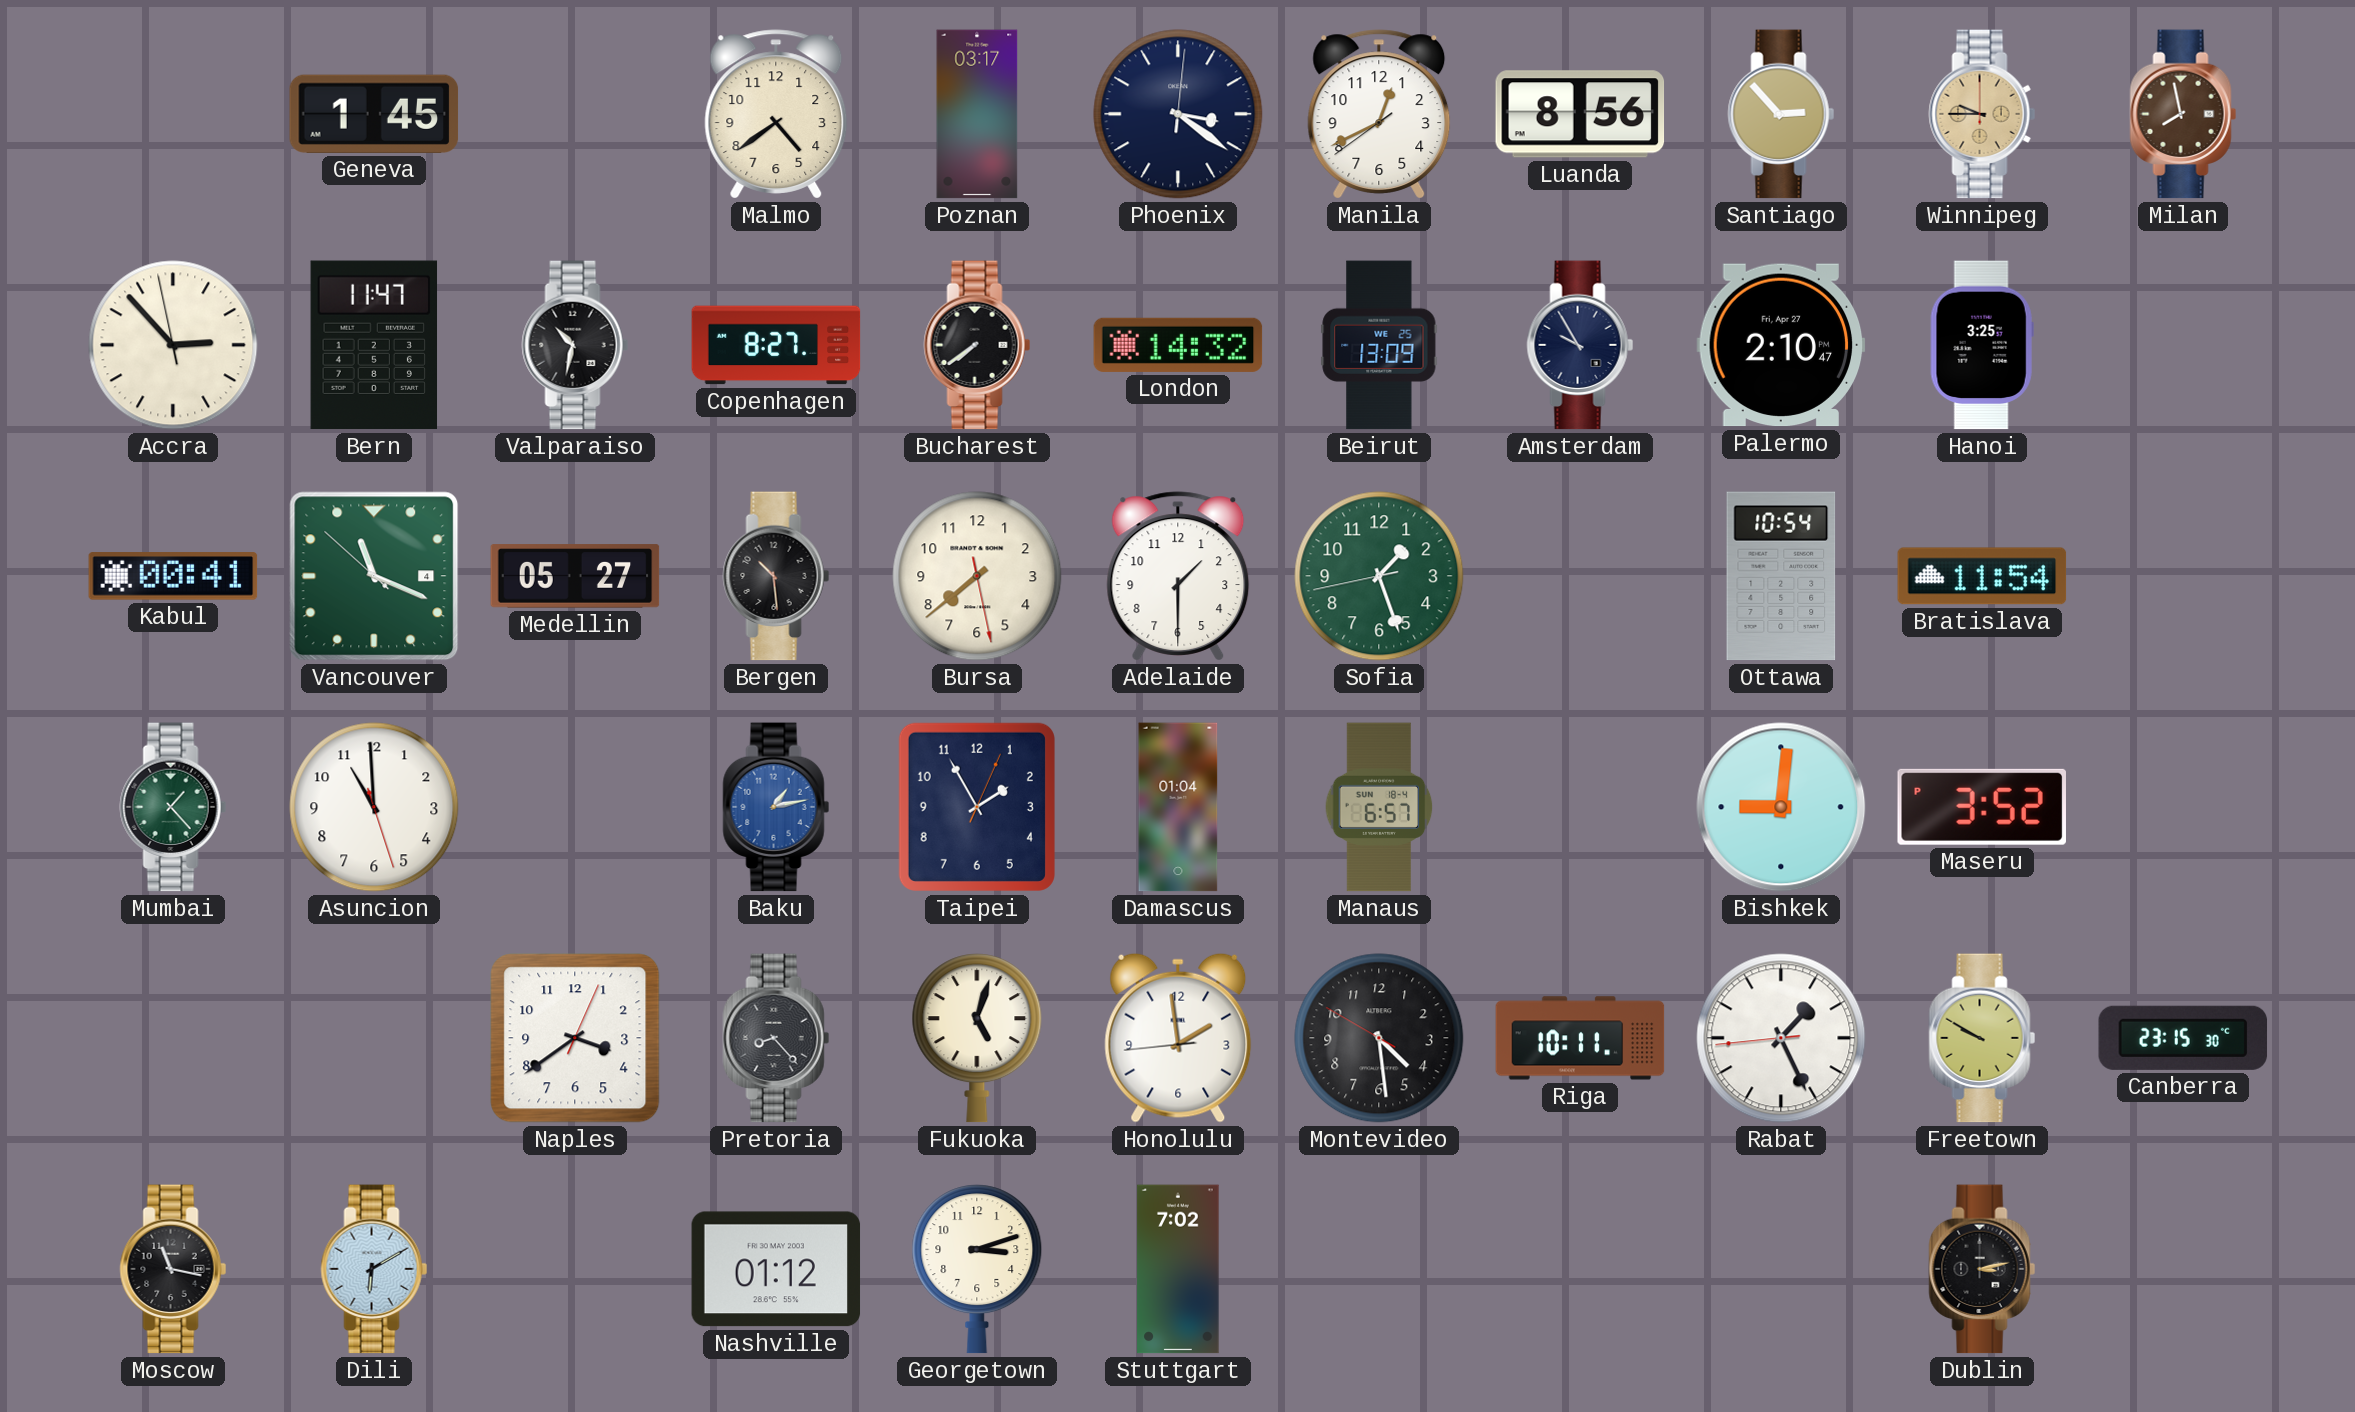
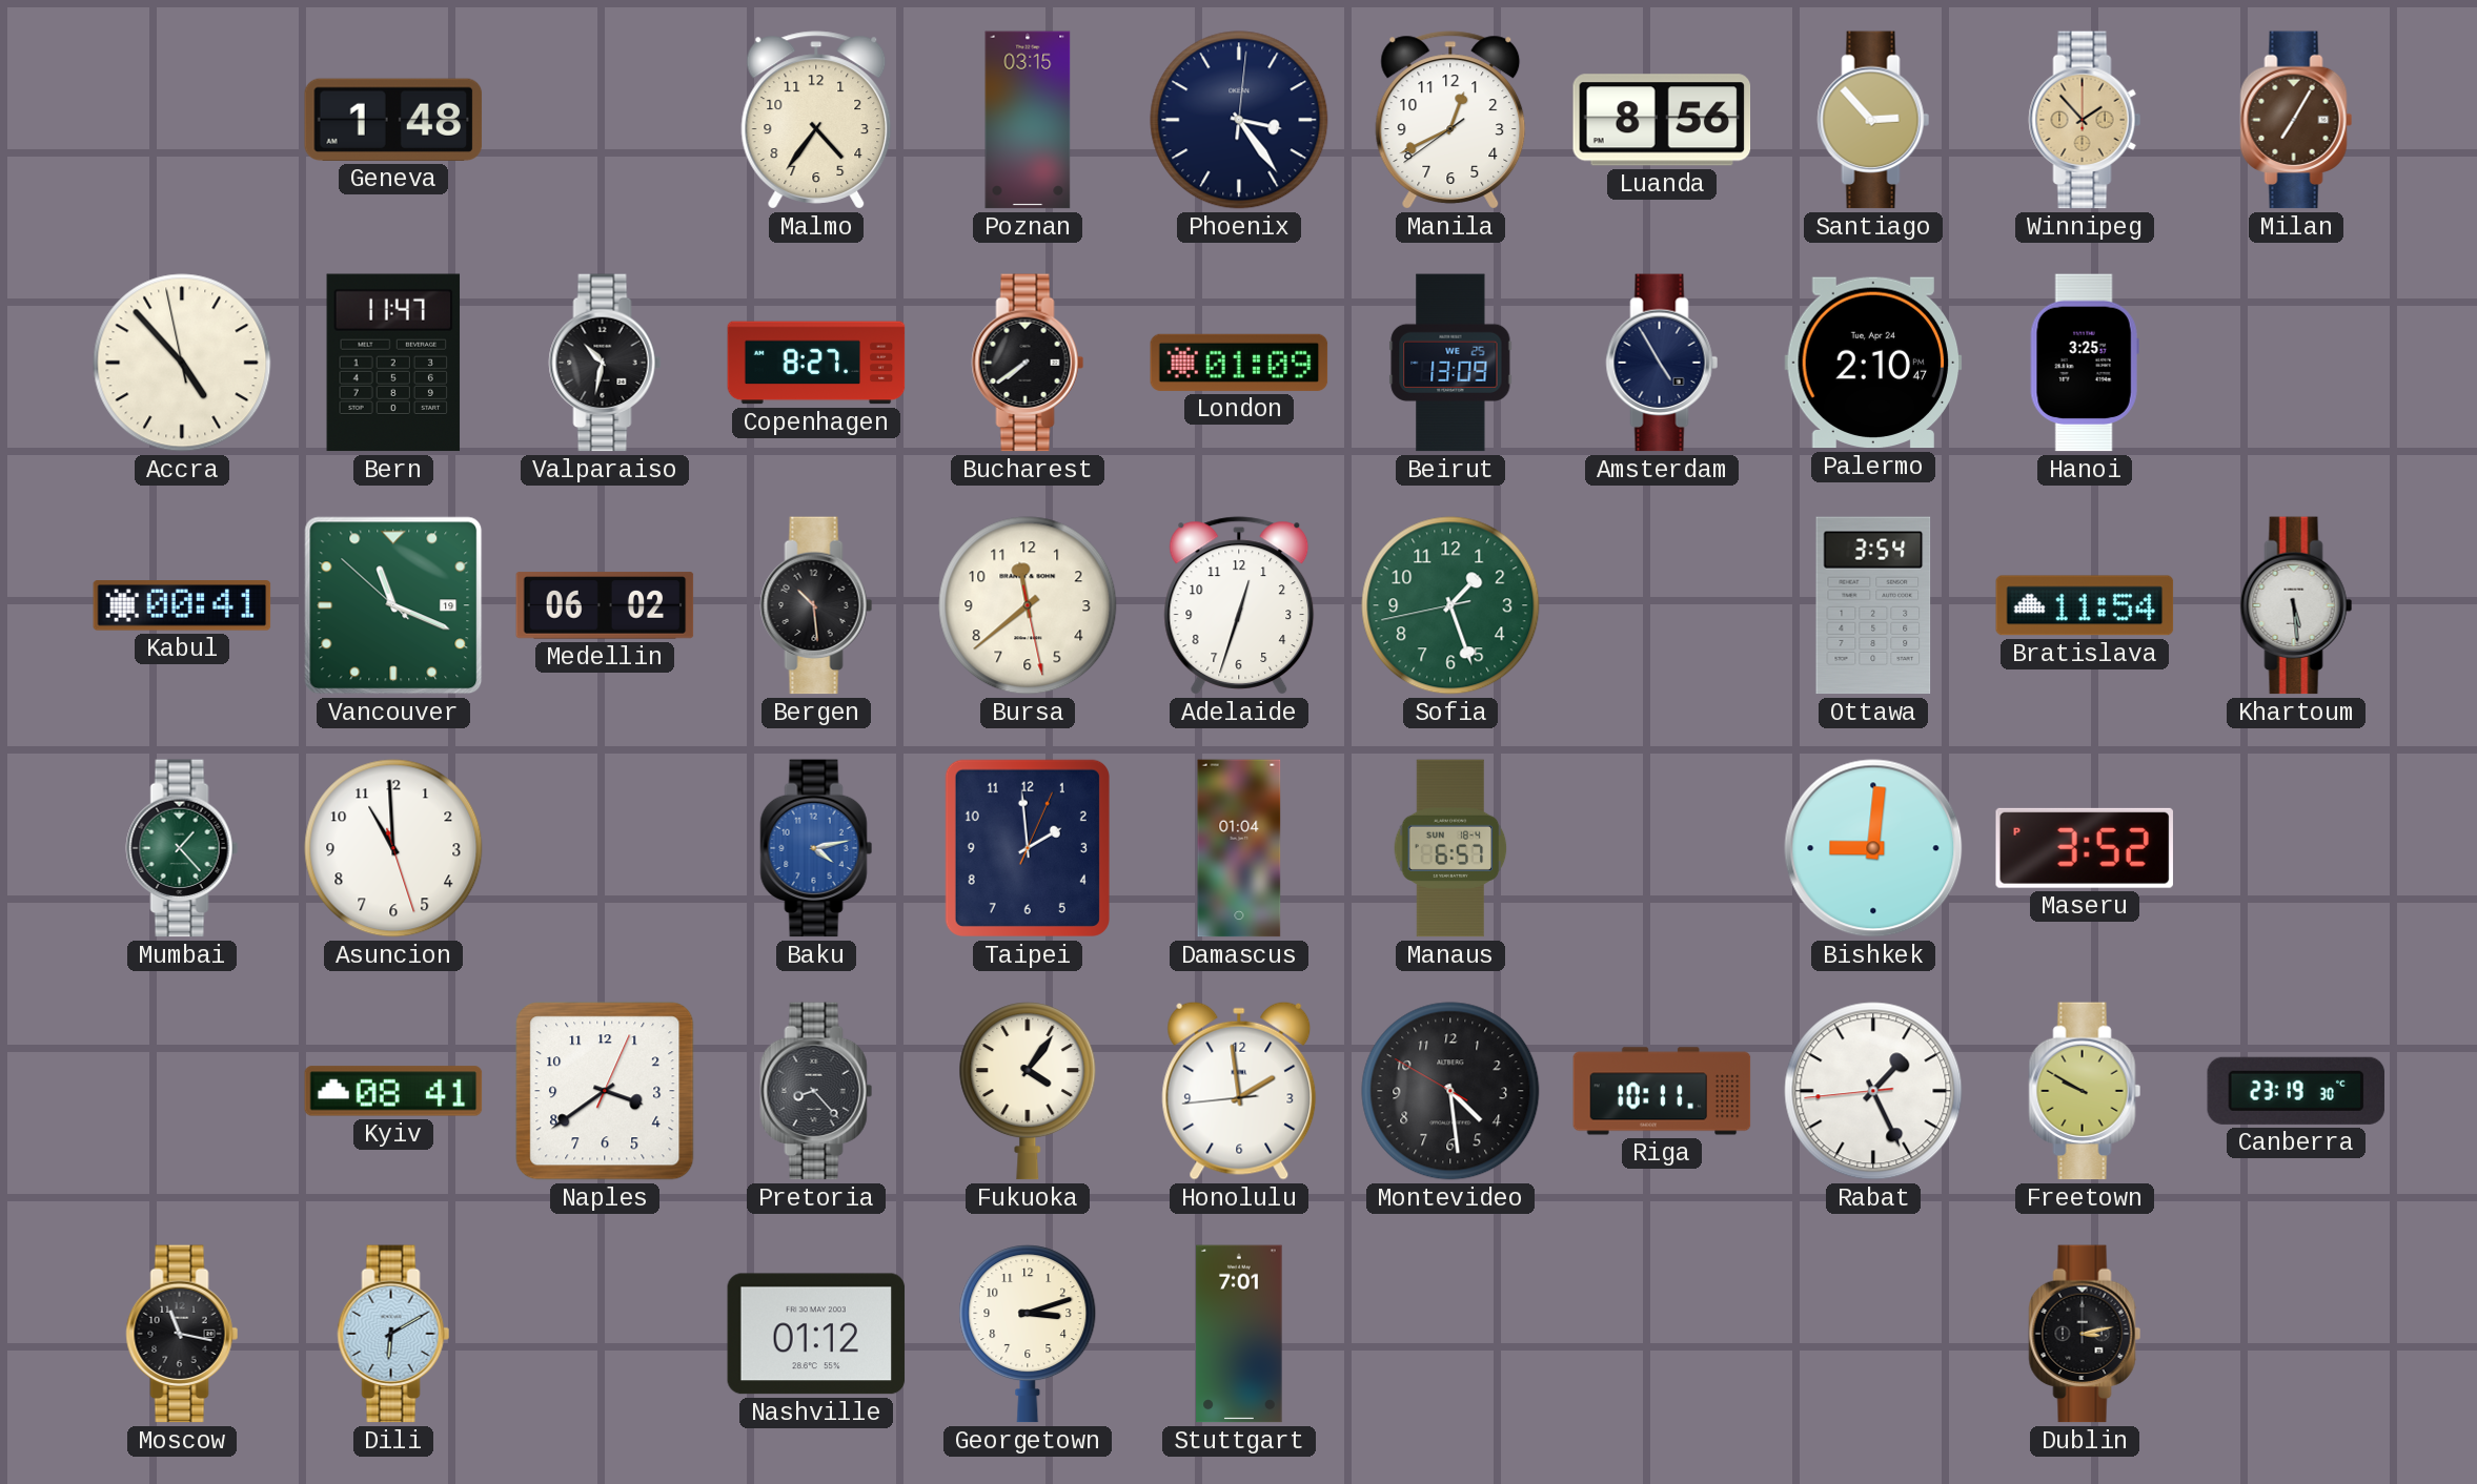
Geneva: 1:45 -> 1:48 (393, 120)
Malmo: 4:39 -> 4:36 (816, 120)
Poznan: 03:17 -> 03:15 (1028, 120)
Phoenix: 3:21 -> 3:24 (1239, 120)
Winnipeg: 9:45 -> 1:53 (2085, 120)
Milan: 7:58 -> 7:05 (2296, 120)
Accra: 2:52 -> 4:52 (182, 363)
London: 14:32 -> 01:09 (1239, 363)
Amsterdam: 9:55 -> 4:55 (1662, 363)
Palermo date: Fri, Apr 27 -> Tue, Apr 24 (1873, 363)
Vancouver date: 4 -> 19 (393, 605)
Medellin: 05:27 -> 06:02 (605, 605)
Bursa: 7:38 -> 11:38 (1028, 605)
Adelaide: 1:30 -> 12:33 (1239, 605)
Ottawa: 10:54 -> 3:54 (1873, 605)
Khartoum: none -> 5:29 (2296, 605)
Baku: 1:13 -> 4:13 (816, 848)
Taipei: 1:55 -> 1:59 (1028, 848)
Kyiv: none -> 08:41 (393, 1091)
Fukuoka: 5:03 -> 4:06 (1028, 1091)
Canberra: 23:15 -> 23:19 (2296, 1091)
Stuttgart: 7:02 -> 7:01 (1239, 1334)
